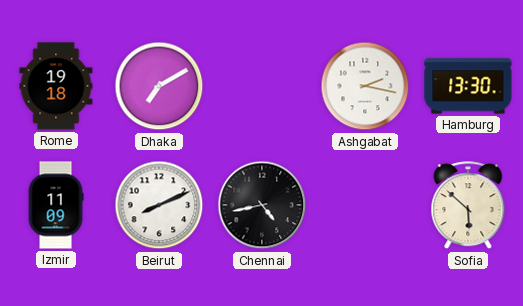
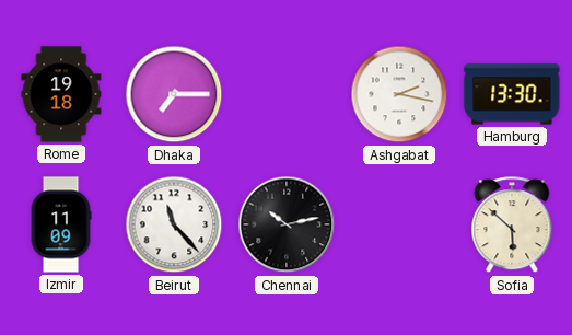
Dhaka: 7:10 -> 7:15 (174, 94)
Beirut: 8:11 -> 11:23 (174, 224)
Chennai: 4:43 -> 10:13 (287, 224)
